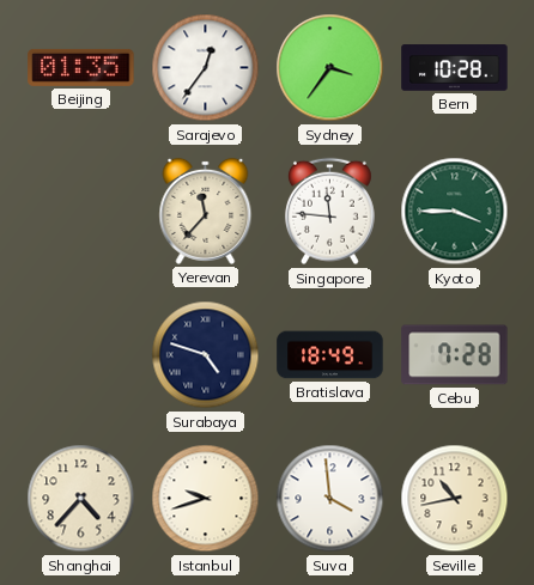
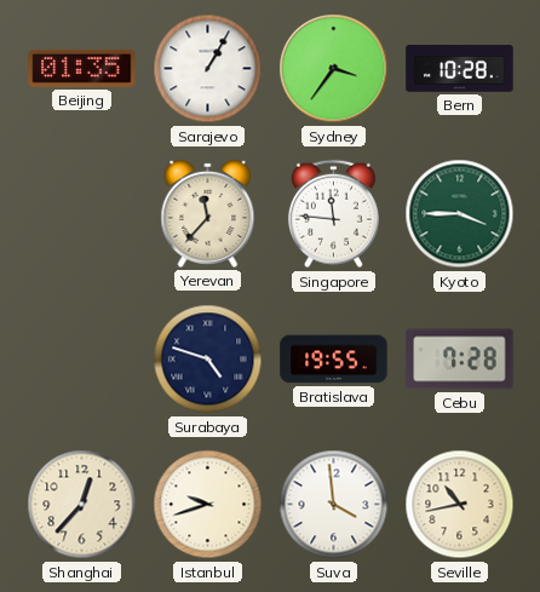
Sarajevo: 12:36 -> 1:05 (208, 69)
Bratislava: 18:49 -> 19:55 (334, 360)
Shanghai: 4:37 -> 12:37 (82, 505)
